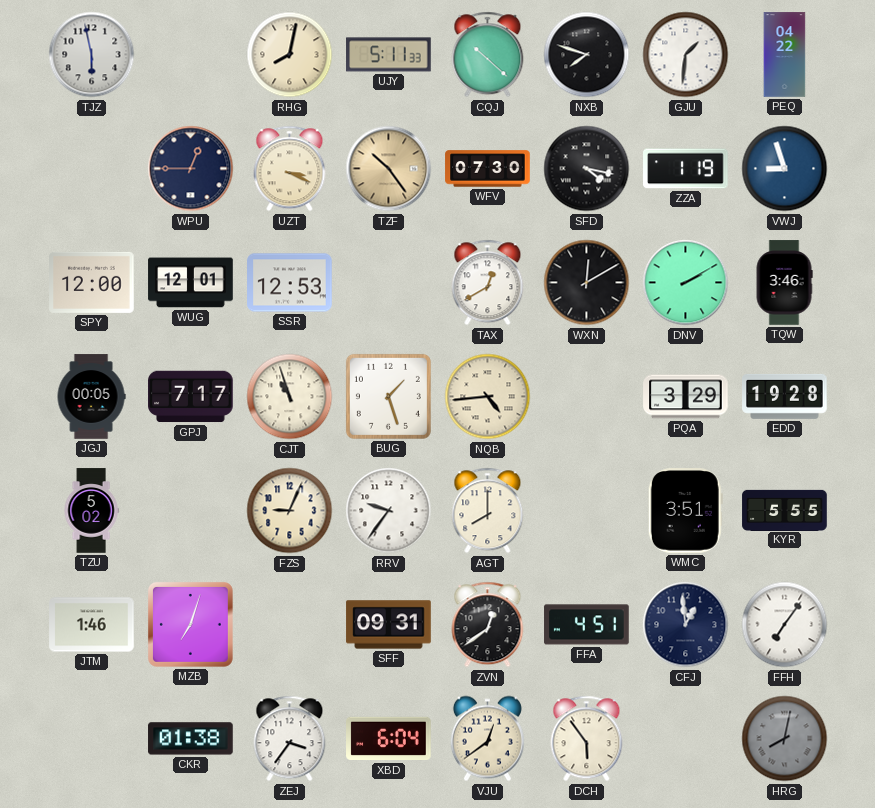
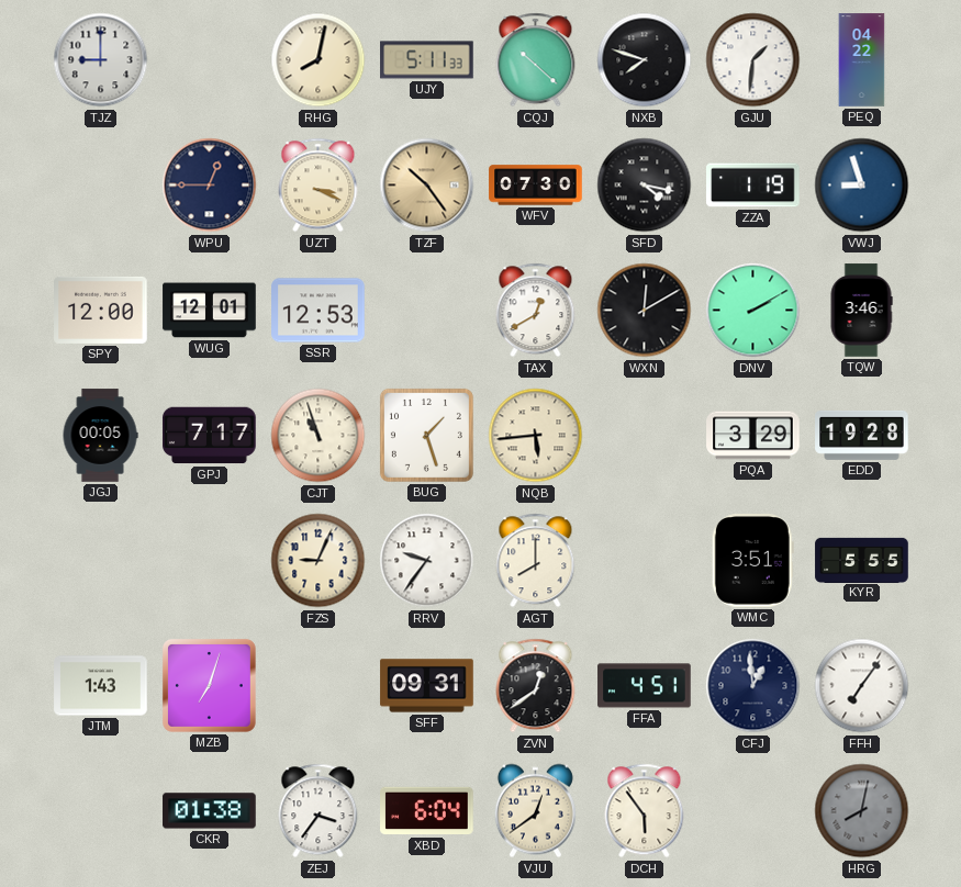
TJZ: 5:58 -> 9:00 (101, 60)
NQB: 4:44 -> 5:44 (536, 436)
TZU: 5:02 -> none (91, 511)
JTM: 1:46 -> 1:43 (101, 686)
